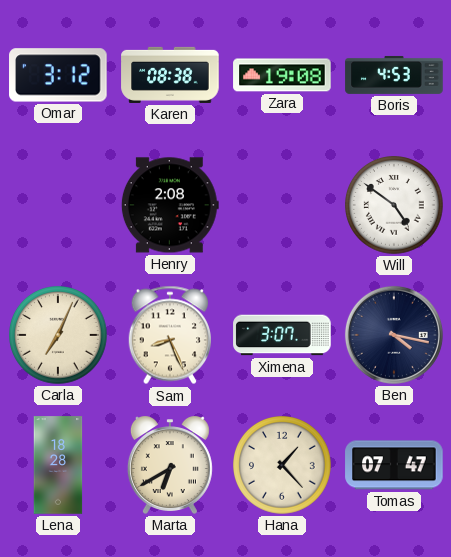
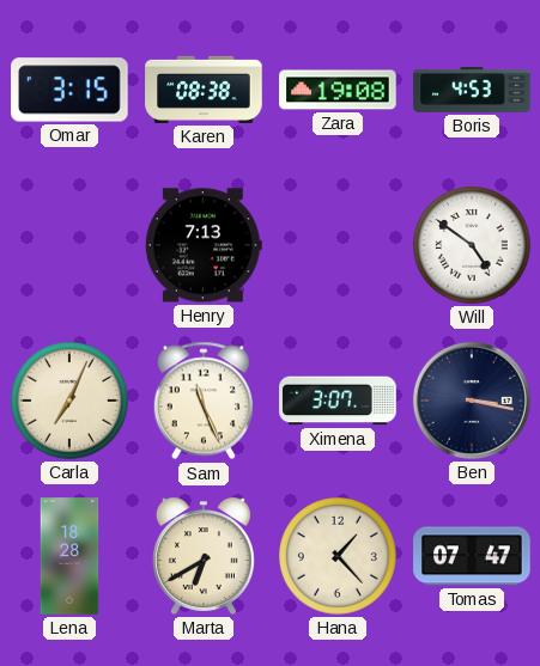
Omar: 3:12 -> 3:15 (69, 90)
Henry: 2:08 -> 7:13 (204, 245)
Sam: 8:26 -> 11:26 (202, 401)
Ben: 4:17 -> 3:17 (472, 401)
